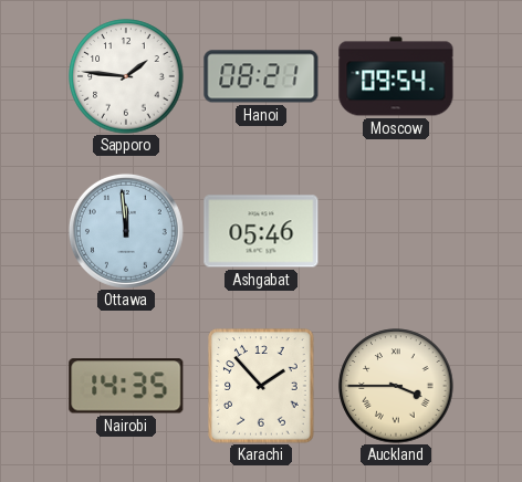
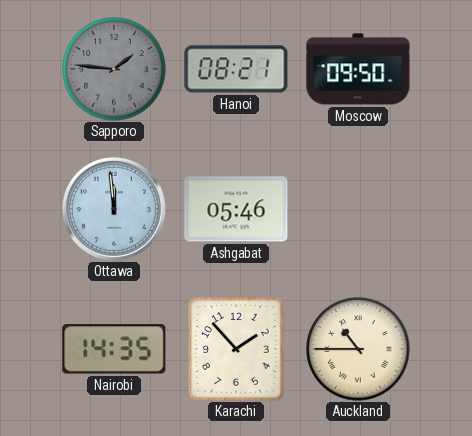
Sapporo dial: white -> grey (114, 69)
Moscow: 09:54 -> 09:50 (358, 69)
Auckland: 3:45 -> 10:45 (358, 349)
